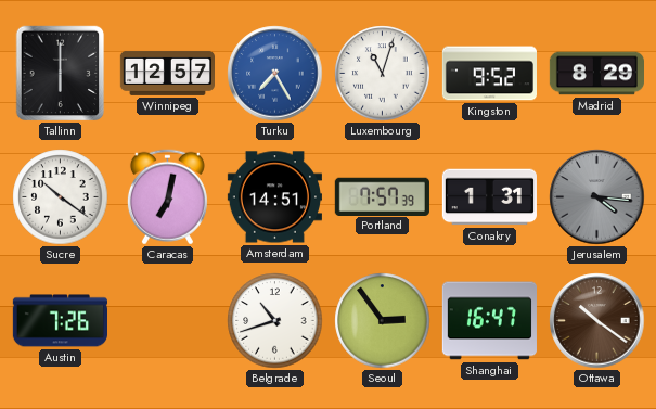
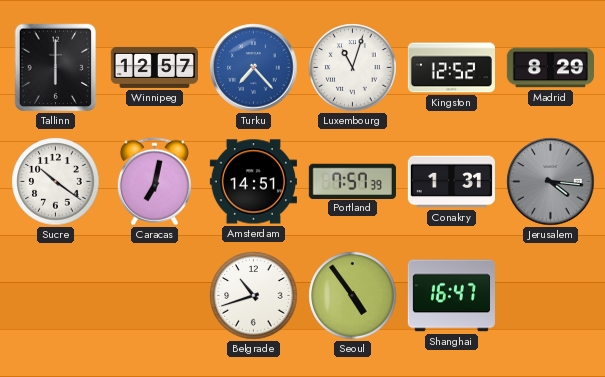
Turku: 7:25 -> 7:23 (254, 68)
Kingston: 9:52 -> 12:52 (451, 68)
Austin: 7:26 -> none (60, 321)
Seoul: 2:54 -> 4:54 (353, 296)
Ottawa: 10:21 -> none (597, 321)
